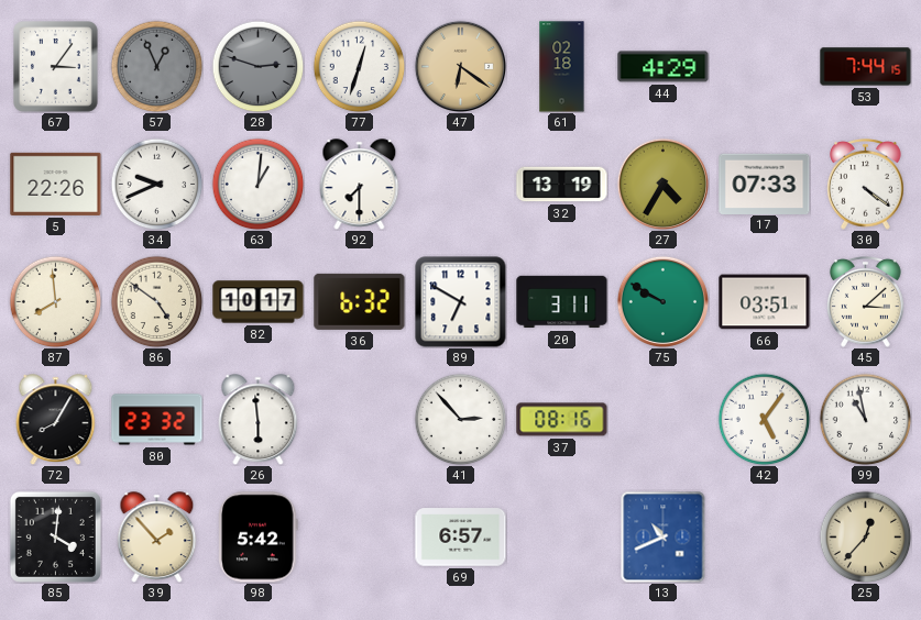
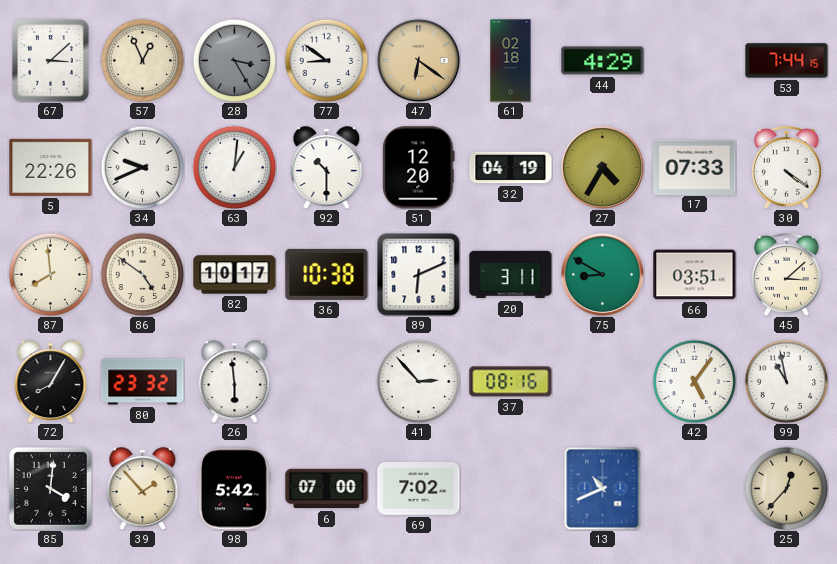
67: 3:06 -> 3:08 (51, 61)
57 dial: grey -> cream (142, 60)
28: 2:48 -> 3:25 (234, 60)
77: 12:33 -> 8:51 (326, 60)
92: 7:30 -> 10:30 (327, 167)
51: none -> 12:20 (419, 168)
32: 13:19 -> 04:19 (511, 168)
36: 6:32 -> 10:38 (327, 274)
89: 6:50 -> 6:11 (419, 275)
75: 9:50 -> 8:50 (602, 274)
6: none -> 07:00 (327, 489)
69: 6:57 -> 7:02 (419, 489)
